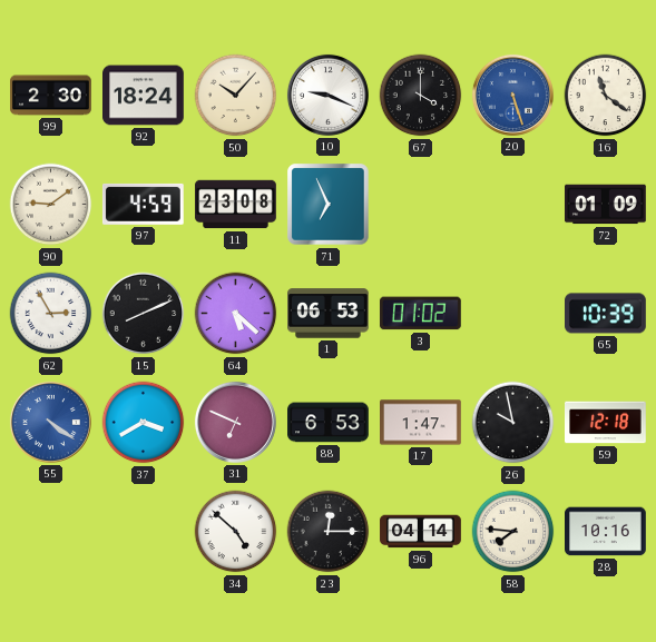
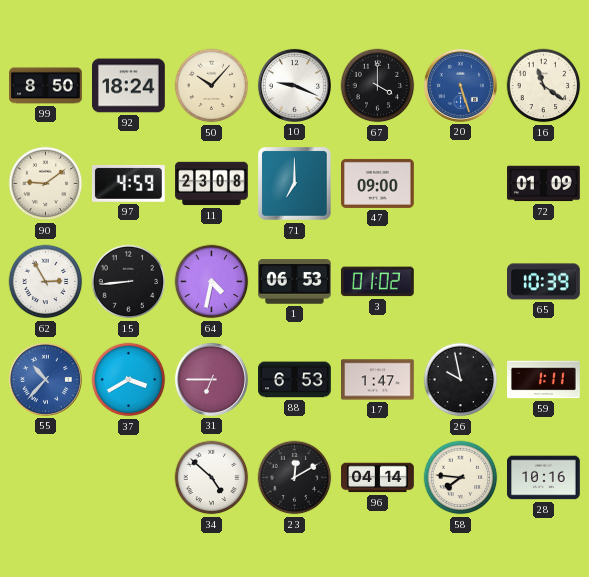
99: 2:30 -> 8:50 (46, 86)
71: 6:56 -> 7:00 (295, 184)
47: none -> 09:00 (378, 183)
15: 8:11 -> 8:44 (129, 282)
64: 5:22 -> 4:32 (212, 282)
55: 4:21 -> 10:37 (45, 379)
31: 6:49 -> 6:45 (211, 379)
59: 12:18 -> 1:11 (544, 380)
23: 12:15 -> 12:10 (295, 478)
